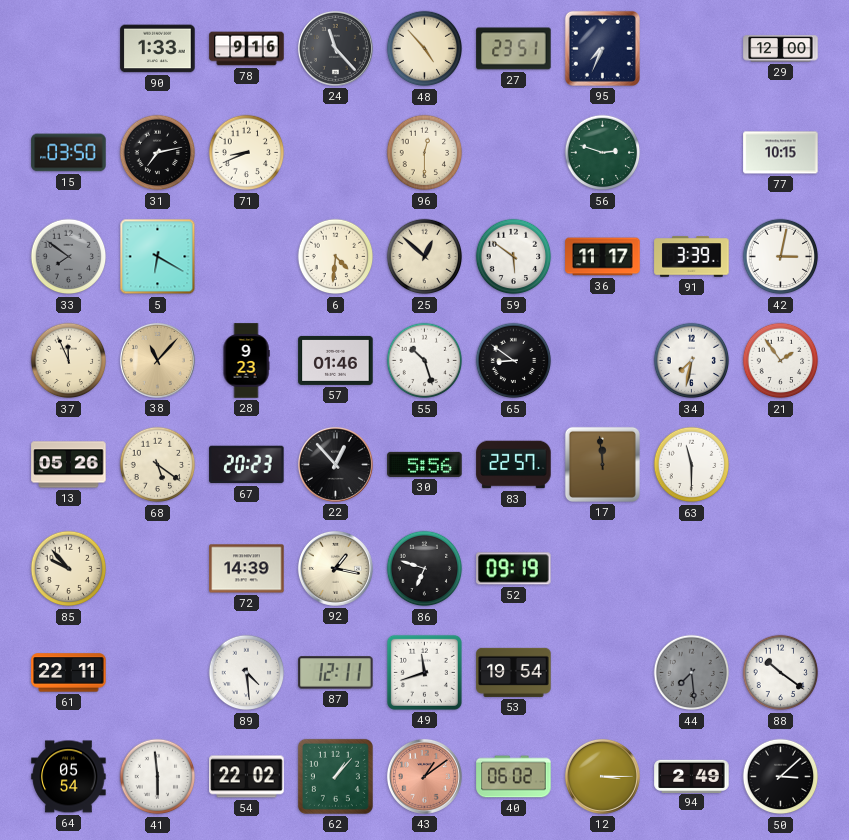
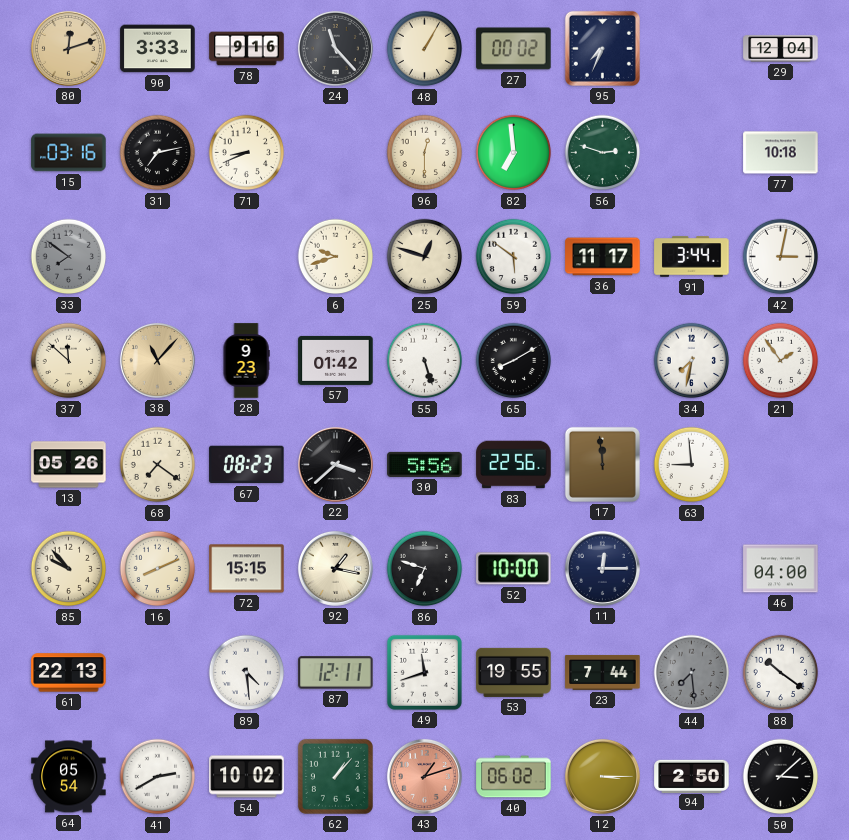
80: none -> 12:12 (68, 48)
90: 1:33 -> 3:33 (158, 49)
48: 4:53 -> 1:05 (425, 49)
27: 23:51 -> 00:02 (514, 49)
29: 12:00 -> 12:04 (781, 49)
15: 03:50 -> 03:16 (69, 153)
82: none -> 6:59 (514, 153)
77: 10:15 -> 10:18 (781, 153)
5: 6:20 -> none (158, 257)
6: 4:31 -> 9:42 (336, 257)
25: 12:52 -> 12:48 (425, 257)
91: 3:39 -> 3:44 (692, 257)
37: 11:56 -> 11:52 (69, 361)
57: 01:46 -> 01:42 (336, 360)
55: 10:27 -> 5:27 (425, 361)
65: 8:51 -> 8:10 (514, 361)
68: 5:21 -> 7:21 (158, 465)
67: 20:23 -> 08:23 (247, 465)
22: 12:53 -> 3:38 (335, 464)
83: 22:57 -> 22:56 (514, 465)
63: 11:30 -> 8:59 (692, 465)
16: none -> 8:11 (158, 569)
72: 14:39 -> 15:15 (247, 569)
52: 09:19 -> 10:00 (514, 569)
11: none -> 12:15 (602, 568)
46: none -> 04:00 (781, 569)
61: 22:11 -> 22:13 (69, 673)
53: 19:54 -> 19:55 (514, 672)
23: none -> 7:44 (603, 672)
41: 5:59 -> 2:40 (158, 777)
54: 22:02 -> 10:02 (247, 777)
43: 1:09 -> 1:12 (424, 776)
94: 2:49 -> 2:50 (692, 776)
